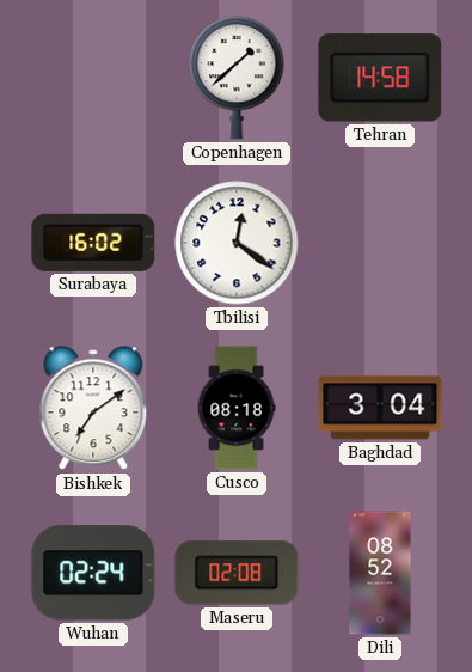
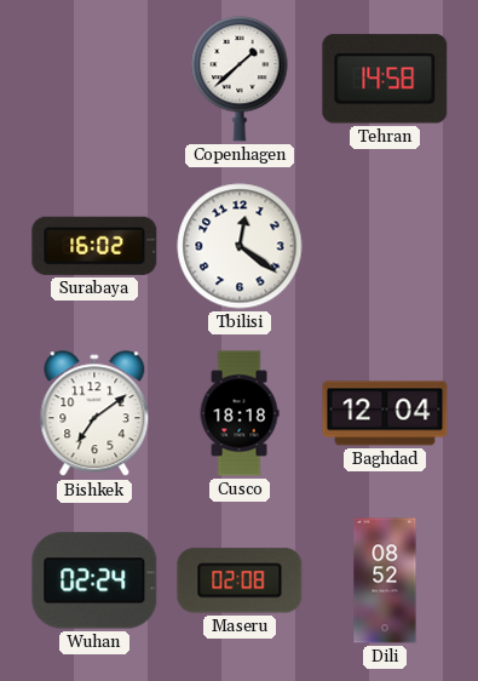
Cusco: 08:18 -> 18:18 (240, 413)
Baghdad: 3:04 -> 12:04 (385, 413)
